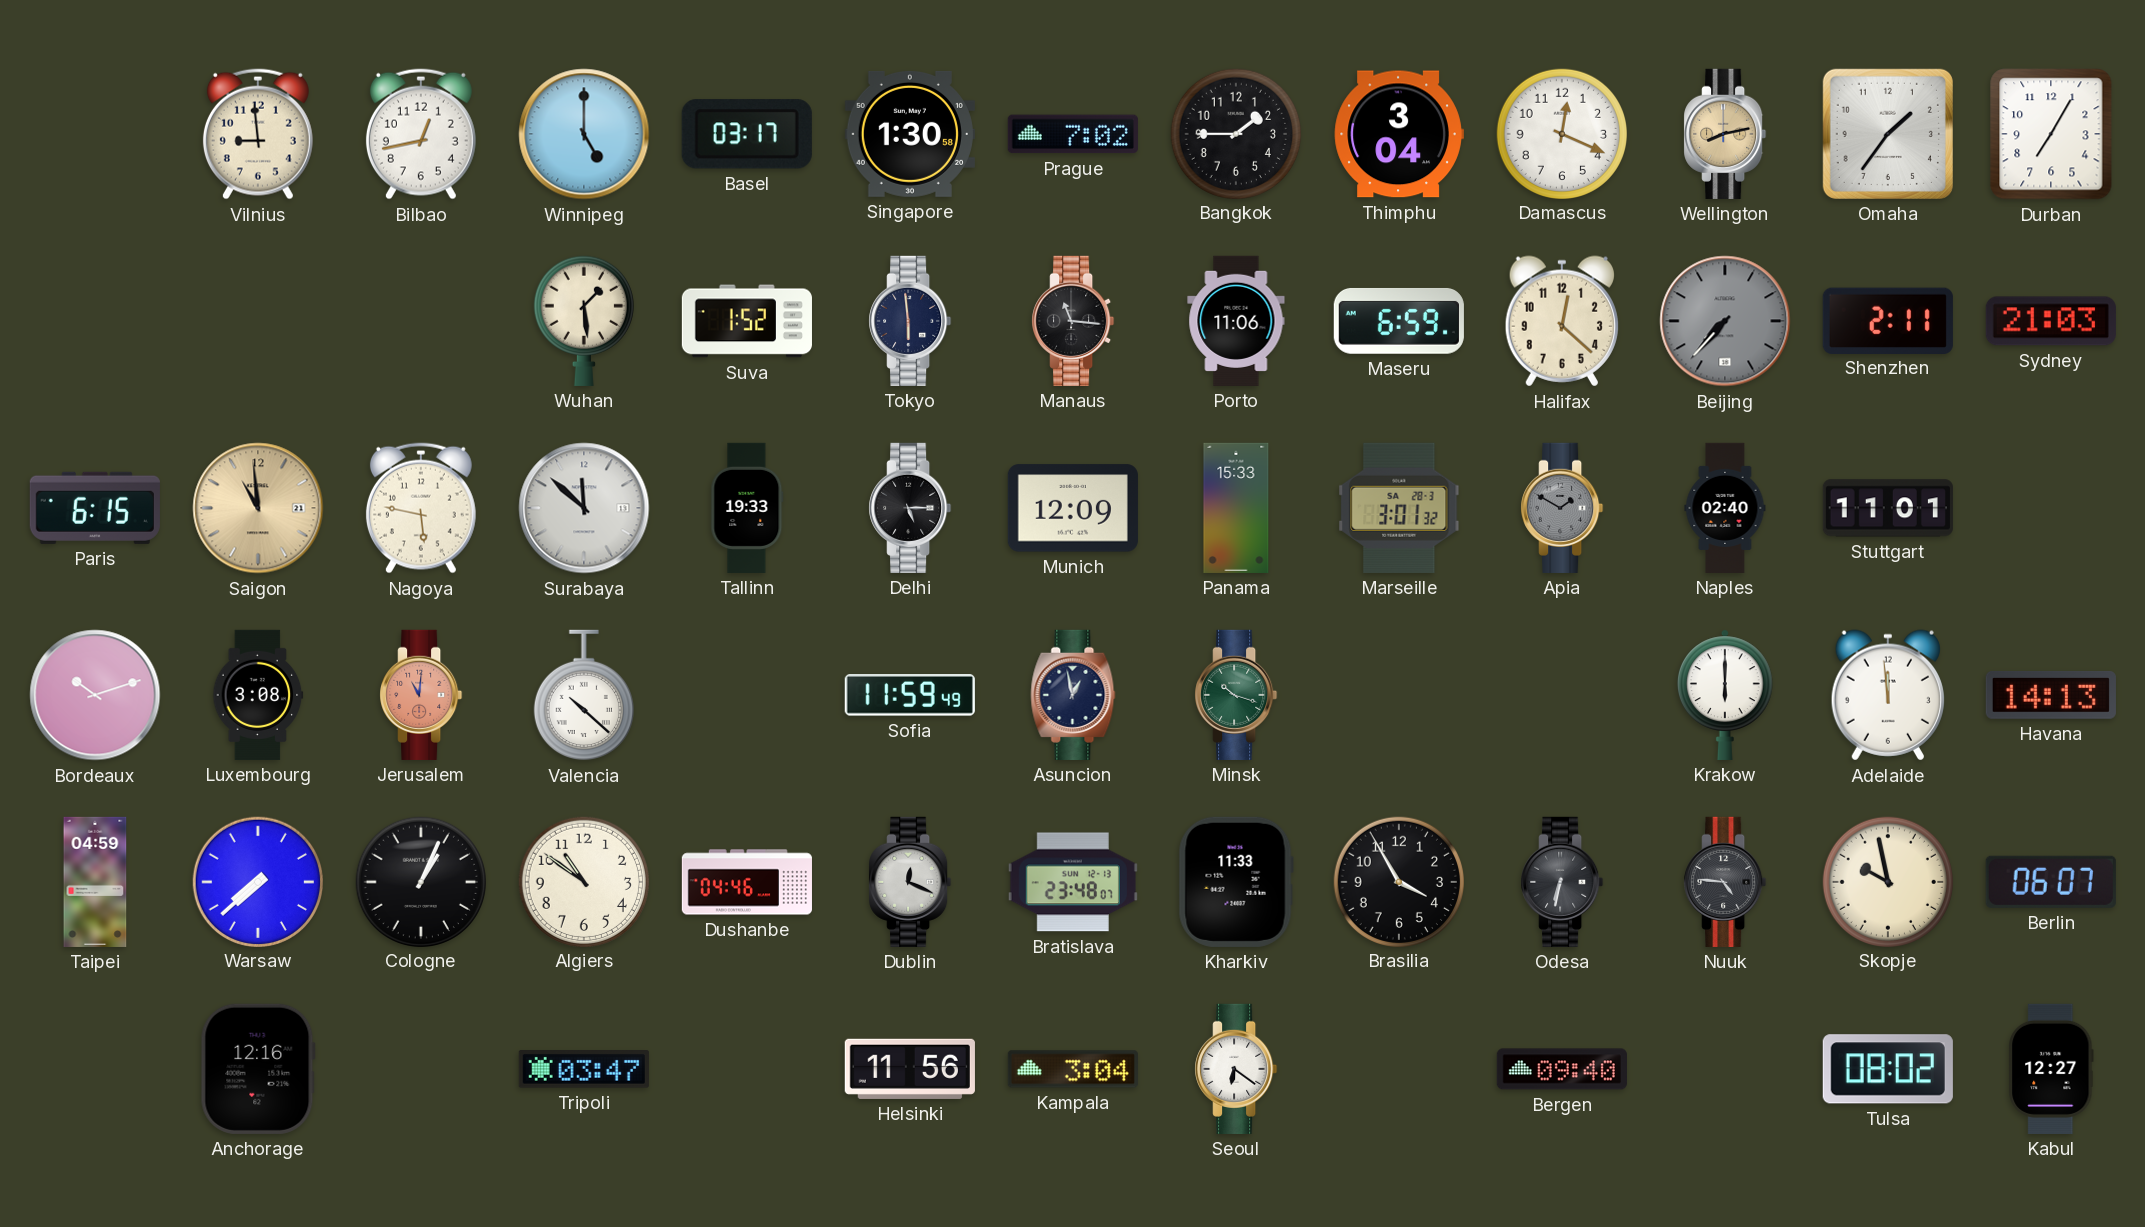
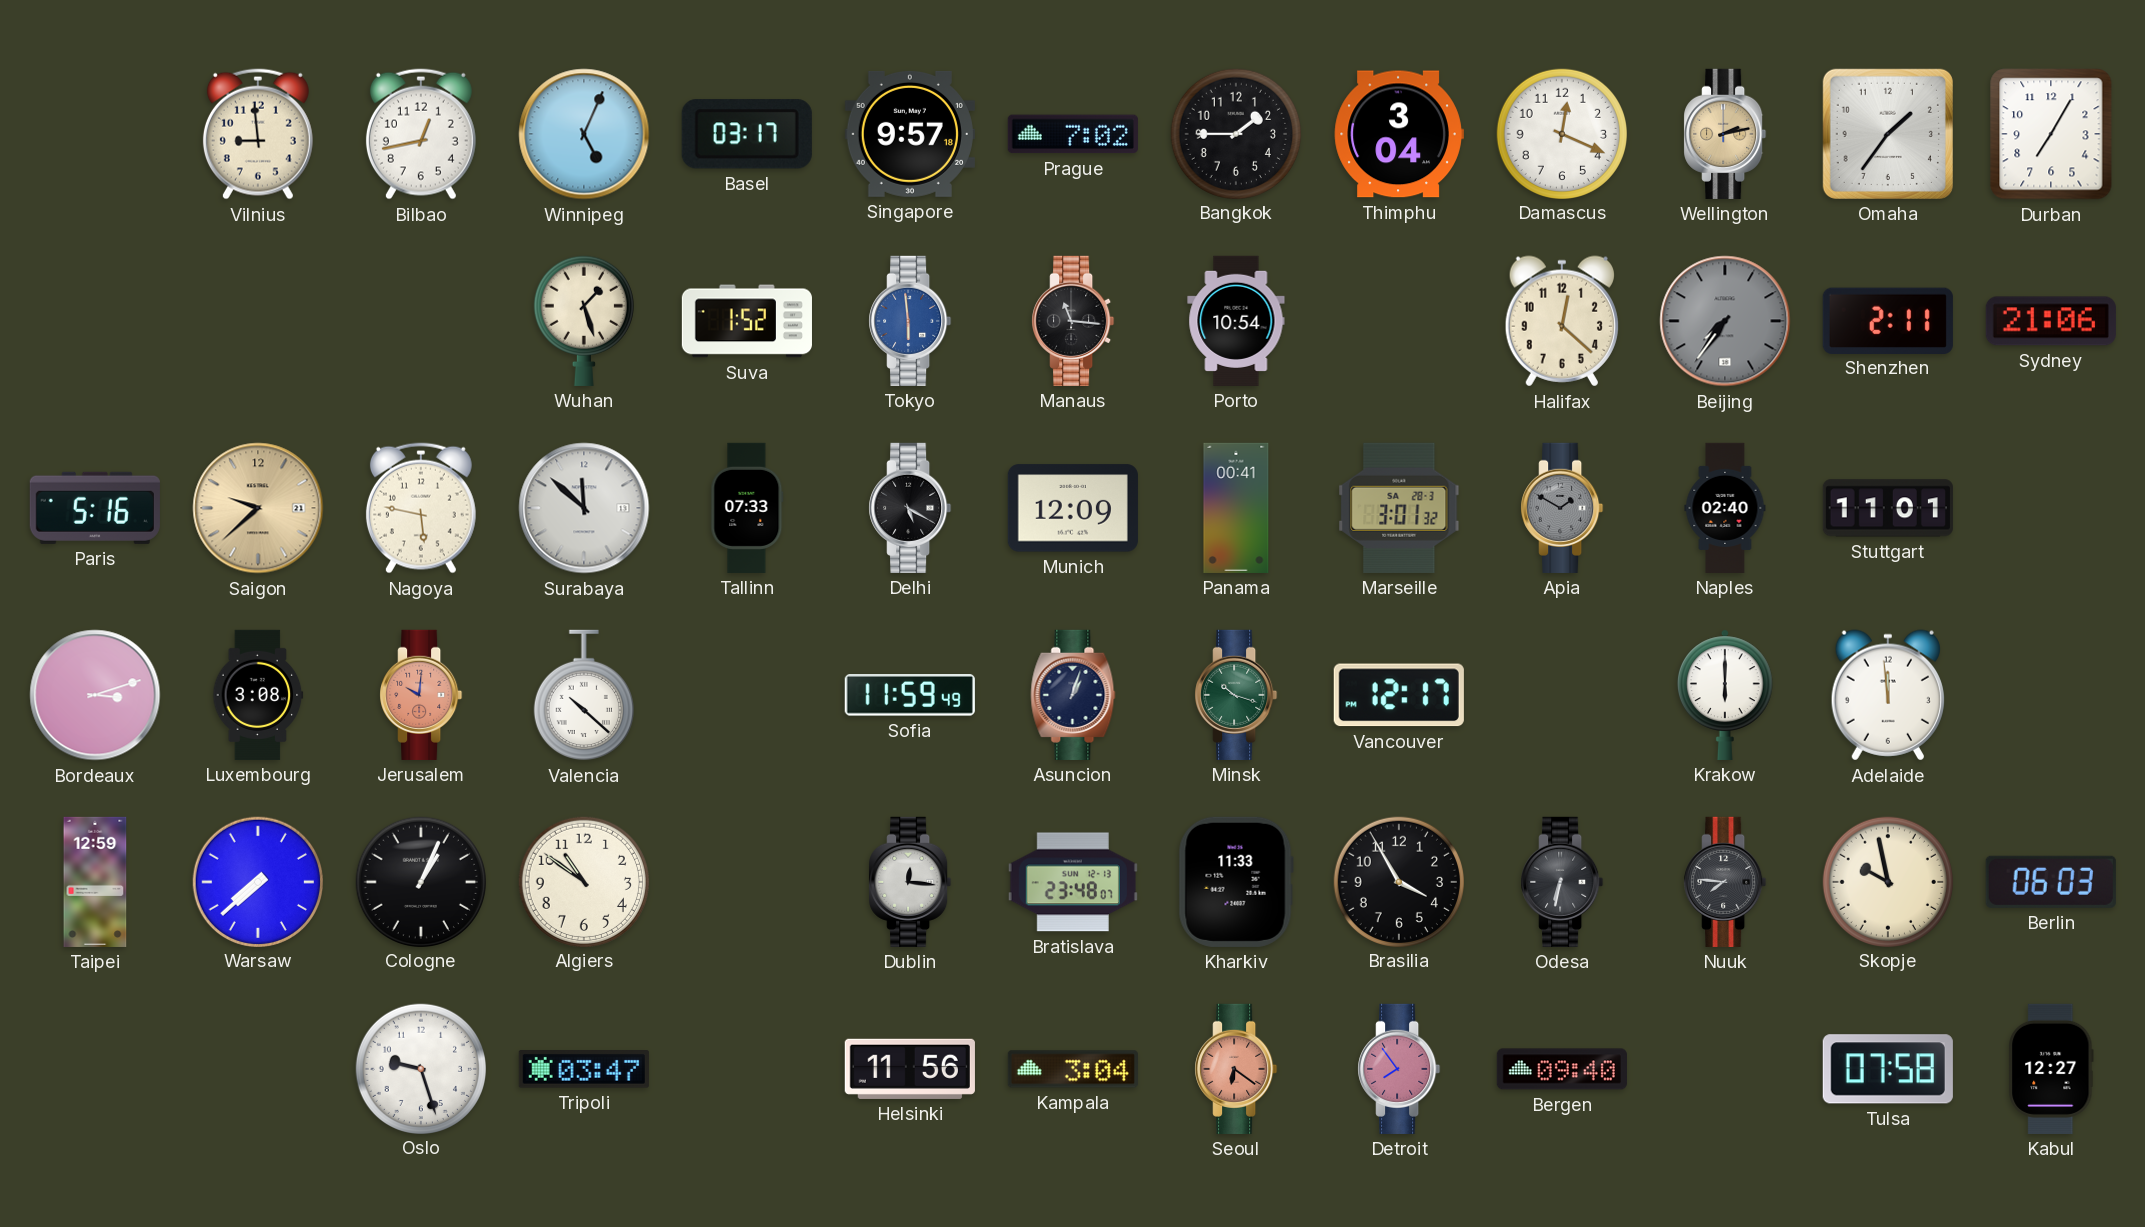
Winnipeg: 5:00 -> 5:04 (584, 134)
Singapore: 1:30 -> 9:57 (910, 134)
Wellington: 8:13 -> 2:13 (1725, 134)
Wuhan: 1:29 -> 1:27 (584, 321)
Tokyo dial: navy -> blue (910, 321)
Porto: 11:06 -> 10:54 (1236, 321)
Maseru: 6:59 -> none (1399, 321)
Beijing: 7:37 -> 7:36 (1725, 321)
Sydney: 21:03 -> 21:06 (2051, 321)
Paris: 6:15 -> 5:16 (95, 508)
Saigon: 10:59 -> 9:38 (258, 508)
Tallinn: 19:33 -> 07:33 (747, 508)
Delhi: 5:15 -> 5:20 (910, 508)
Panama: 15:33 -> 00:41 (1236, 508)
Bordeaux: 10:12 -> 3:12 (95, 695)
Jerusalem: 11:01 -> 10:01 (421, 695)
Asuncion: 12:58 -> 1:03 (1073, 695)
Vancouver: none -> 12:17 (1399, 695)
Havana: 14:13 -> none (2051, 695)
Taipei: 04:59 -> 12:59 (95, 882)
Dushanbe: 04:46 -> none (747, 882)
Dublin: 12:19 -> 12:16 (910, 882)
Nuuk: 4:46 -> 7:46 (1725, 882)
Berlin: 06:07 -> 06:03 (2051, 882)
Anchorage: 12:16 -> none (258, 1069)
Oslo: none -> 9:27 (420, 1068)
Seoul dial: white -> salmon (1236, 1069)
Detroit: none -> 7:54 (1399, 1069)
Tulsa: 08:02 -> 07:58 (1888, 1069)
